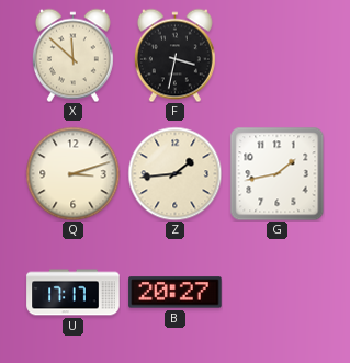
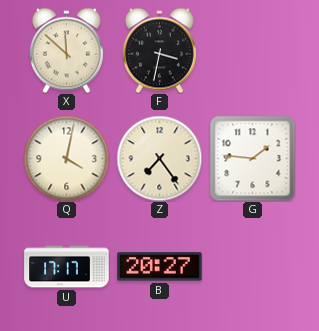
Q: 3:12 -> 4:02 (66, 158)
Z: 1:44 -> 7:24 (159, 158)
G: 1:43 -> 1:46 (252, 158)
